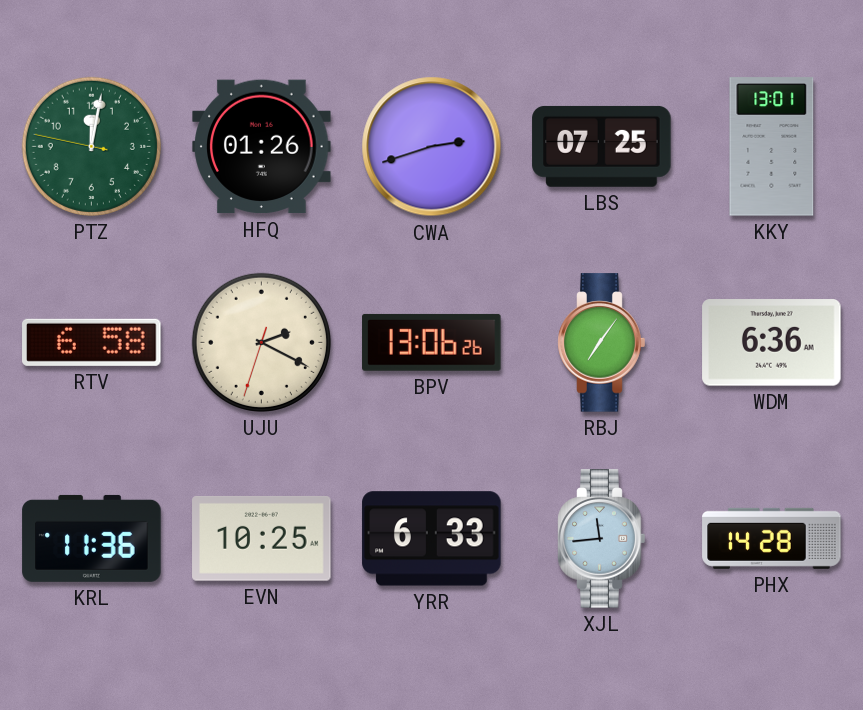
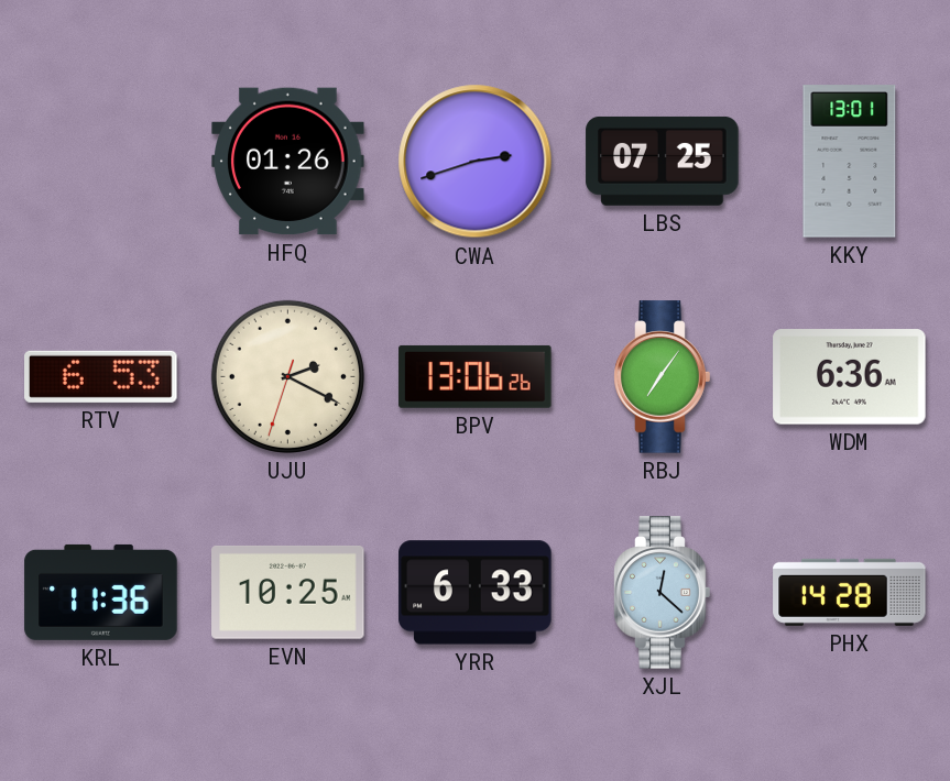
PTZ: 12:01 -> none (91, 146)
RTV: 6:58 -> 6:53 (101, 376)
XJL: 11:44 -> 12:22 (663, 593)
